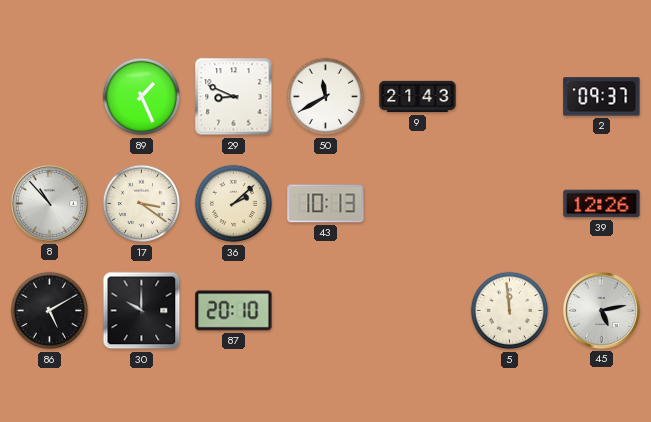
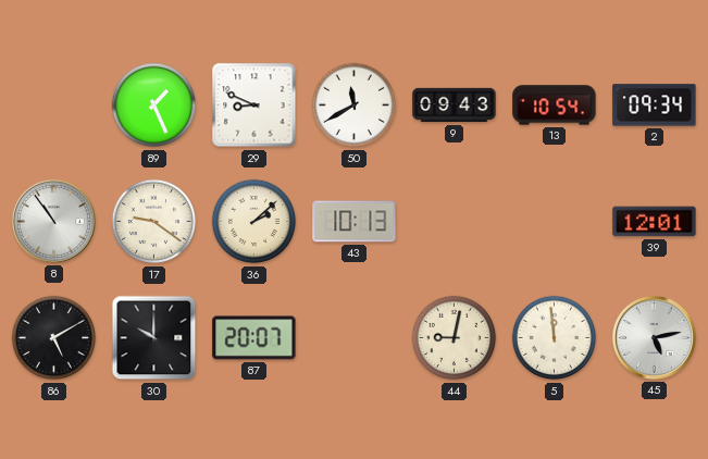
9: 21:43 -> 09:43 (455, 106)
13: none -> 10:54 (555, 106)
2: 09:37 -> 09:34 (655, 106)
8: 10:53 -> 10:54 (53, 221)
17: 3:21 -> 9:21 (154, 222)
39: 12:26 -> 12:01 (655, 222)
87: 20:10 -> 20:07 (254, 338)
44: none -> 9:02 (455, 338)
